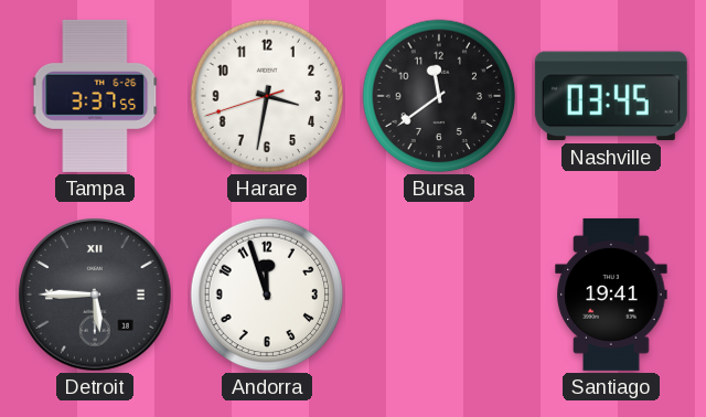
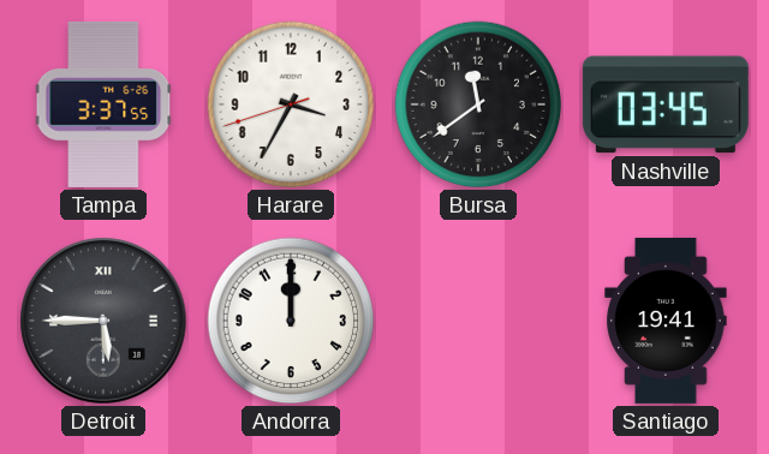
Harare: 3:31 -> 3:34 (291, 104)
Andorra: 11:57 -> 12:00 (291, 321)
